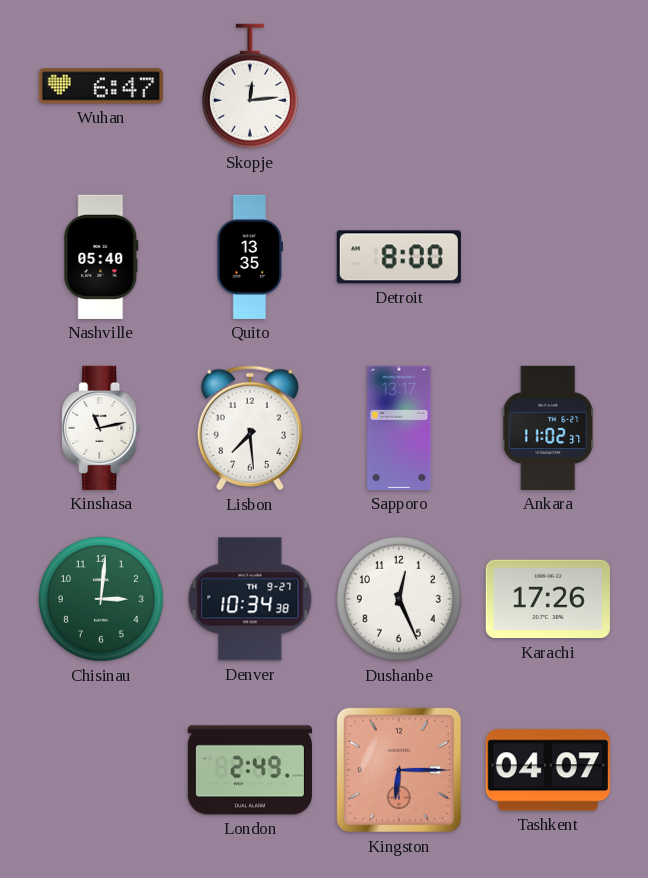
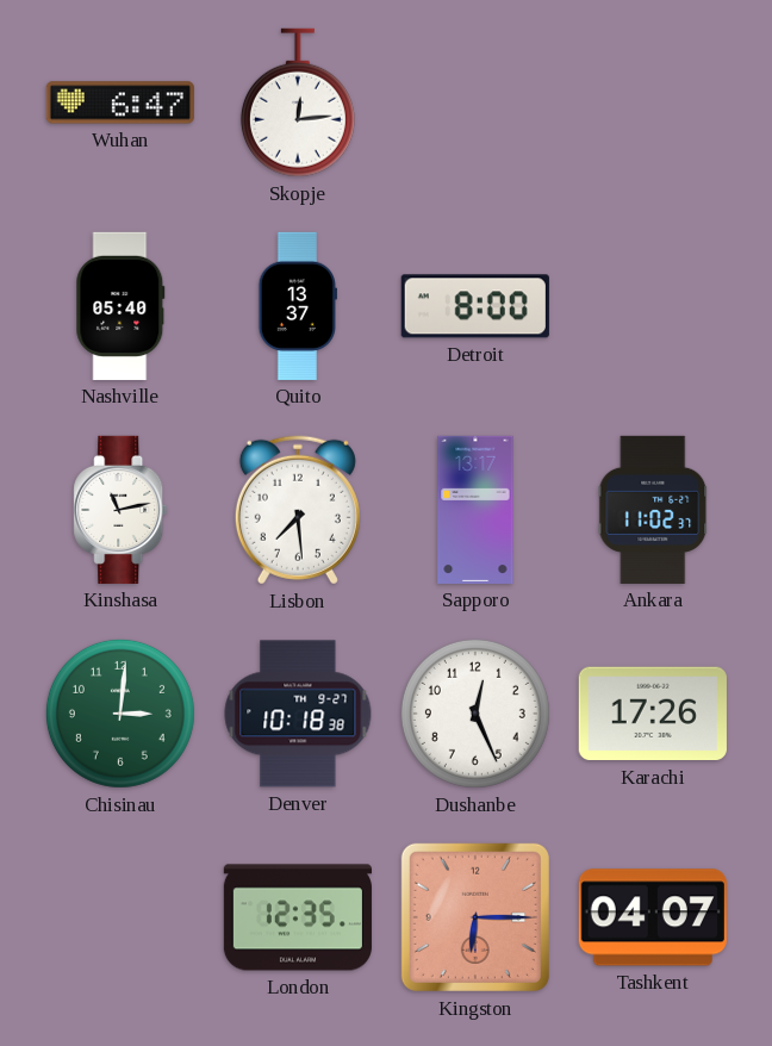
Quito: 13:35 -> 13:37 (297, 306)
Denver: 10:34 -> 10:18 (298, 714)
London: 2:49 -> 12:35 (298, 917)
